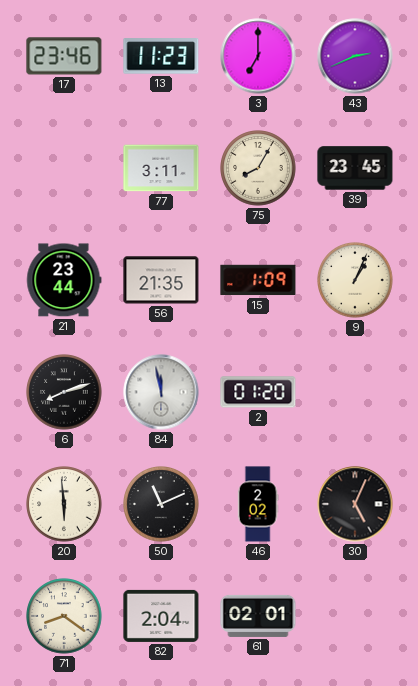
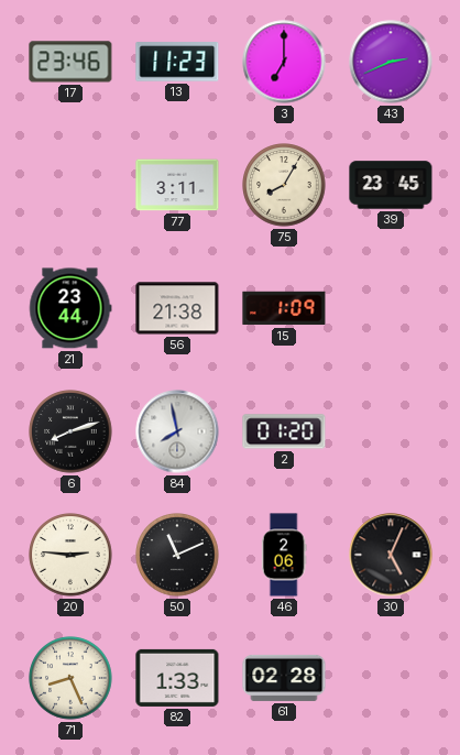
56: 21:35 -> 21:38 (177, 308)
9: 1:04 -> none (355, 280)
84: 11:58 -> 7:58 (177, 431)
20: 5:59 -> 2:46 (70, 555)
46: 2:02 -> 2:06 (284, 555)
71: 8:21 -> 8:26 (70, 678)
82: 2:04 -> 1:33 (177, 678)
61: 02:01 -> 02:28 (284, 678)
